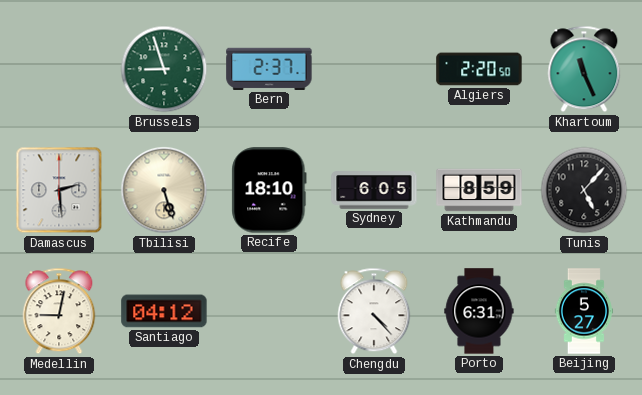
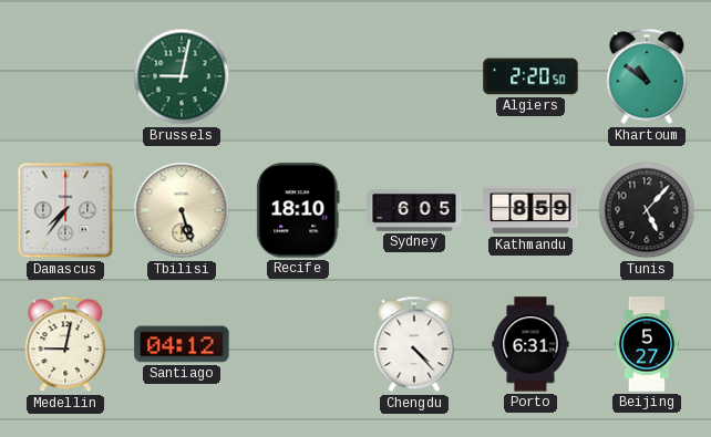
Brussels: 8:57 -> 9:02 (182, 76)
Bern: 2:37 -> none (269, 69)
Khartoum: 11:26 -> 10:51 (647, 76)
Damascus: 2:29 -> 7:36 (65, 210)
